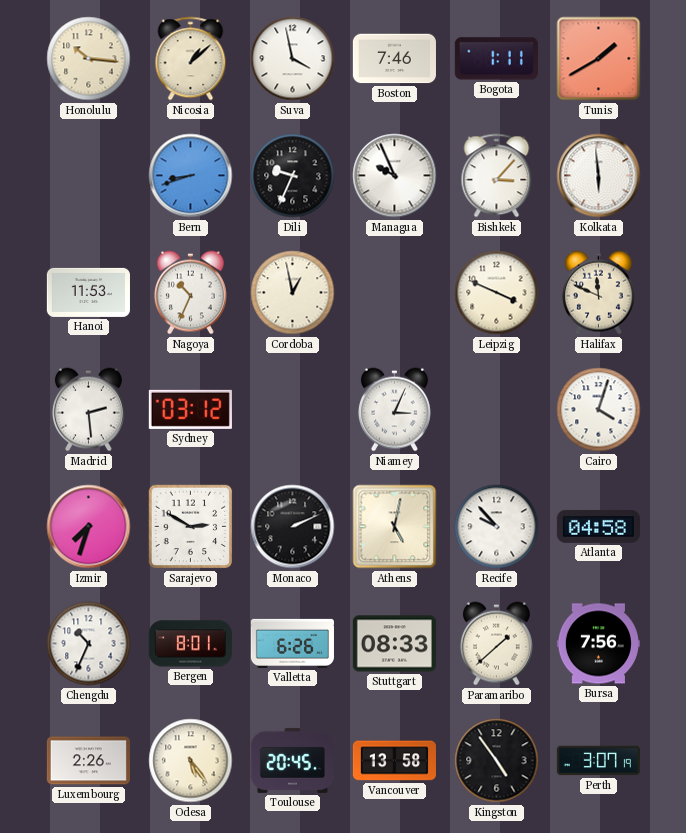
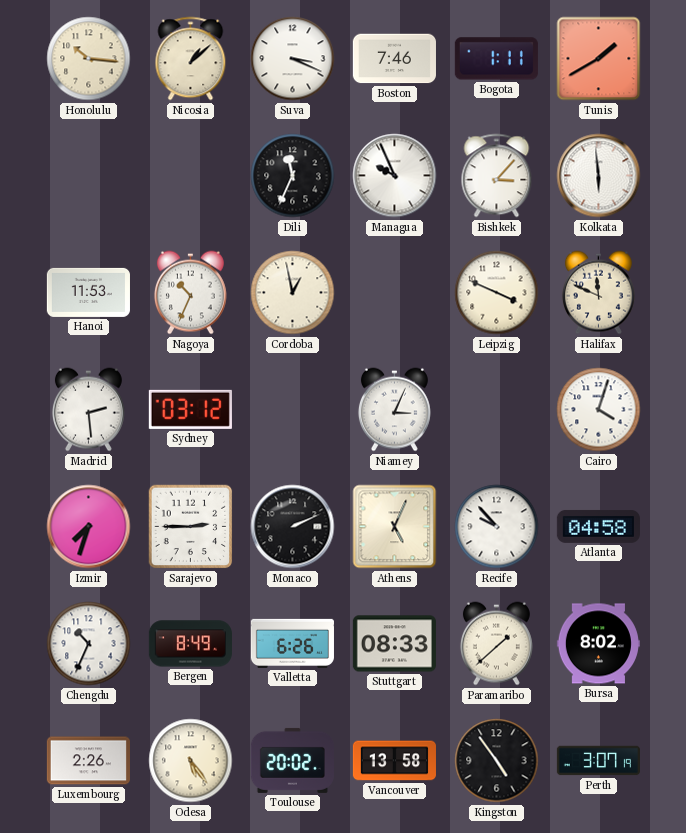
Suva: 3:58 -> 3:19 (293, 59)
Bern: 8:42 -> none (191, 176)
Dili: 9:34 -> 11:34 (293, 176)
Sarajevo: 2:50 -> 2:45 (191, 527)
Athens: 5:02 -> 5:04 (395, 527)
Bergen: 8:01 -> 8:49 (190, 644)
Bursa: 7:56 -> 8:02 (598, 644)
Toulouse: 20:45 -> 20:02 (292, 760)
